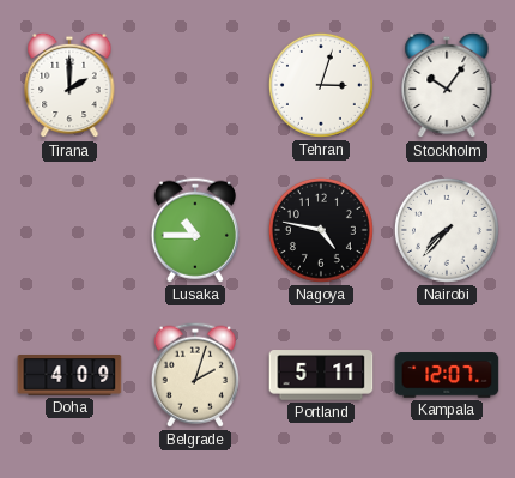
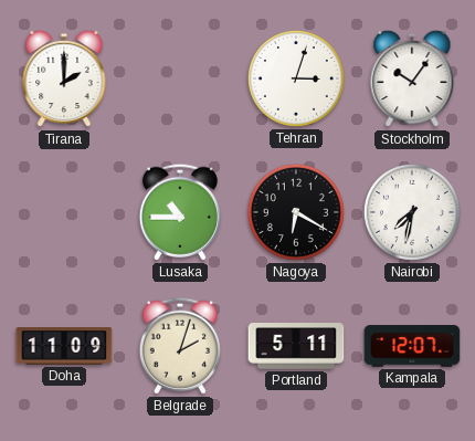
Nagoya: 4:47 -> 6:20 (296, 212)
Nairobi: 7:37 -> 7:32 (412, 212)
Doha: 4:09 -> 11:09 (64, 346)
